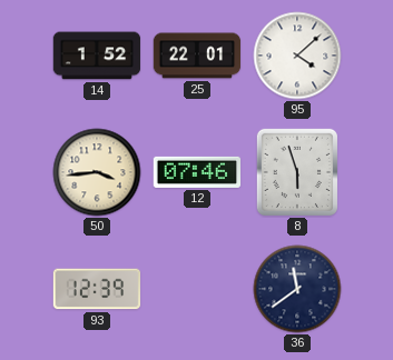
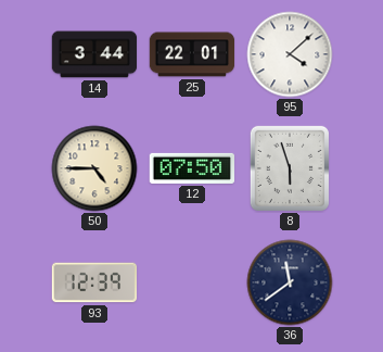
14: 1:52 -> 3:44 (94, 54)
50: 3:44 -> 4:45 (94, 168)
12: 07:46 -> 07:50 (192, 168)
